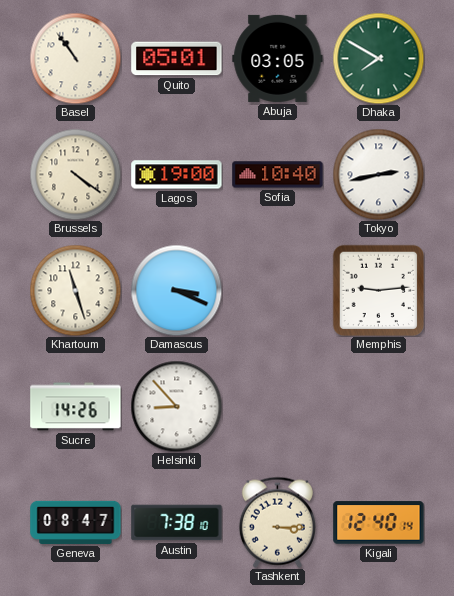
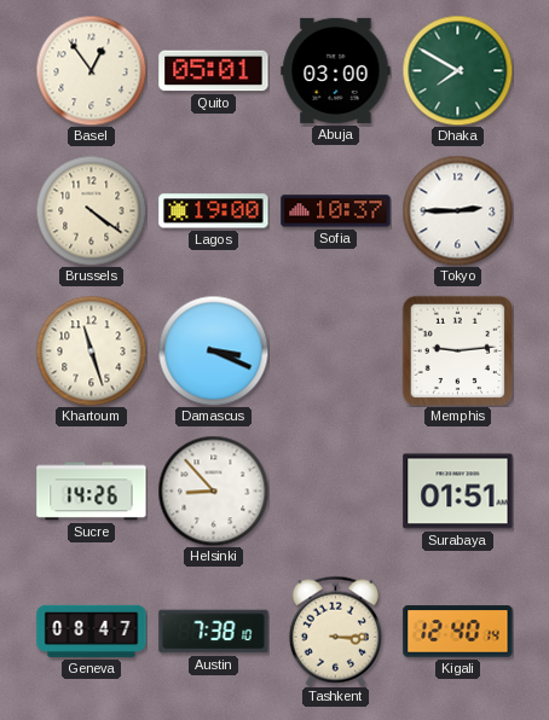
Basel: 10:54 -> 12:54 (91, 70)
Abuja: 03:05 -> 03:00 (336, 70)
Sofia: 10:40 -> 10:37 (336, 211)
Tokyo: 2:43 -> 2:45 (457, 210)
Surabaya: none -> 01:51 (458, 492)
